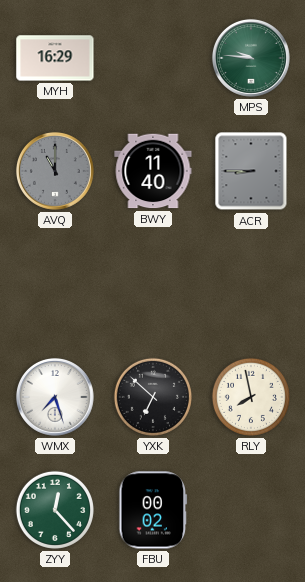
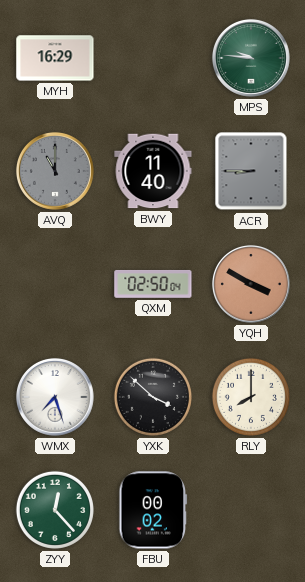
QXM: none -> 02:50 (153, 284)
YQH: none -> 3:50 (251, 284)
YXK: 6:52 -> 3:52 (153, 397)
RLY: 7:58 -> 8:00 (251, 397)
